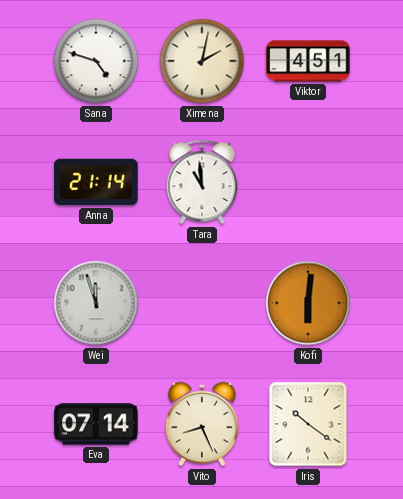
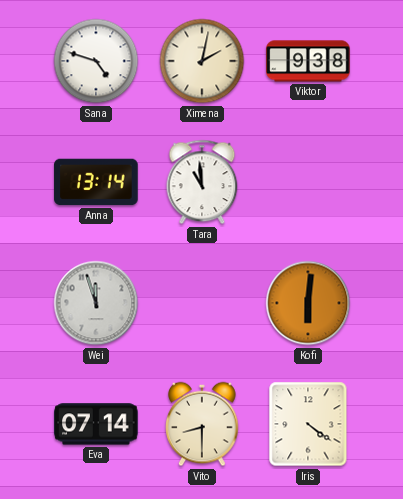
Viktor: 4:51 -> 9:38 (308, 61)
Anna: 21:14 -> 13:14 (96, 182)
Vito: 8:26 -> 8:30 (202, 424)
Iris: 10:21 -> 4:21 (308, 424)
